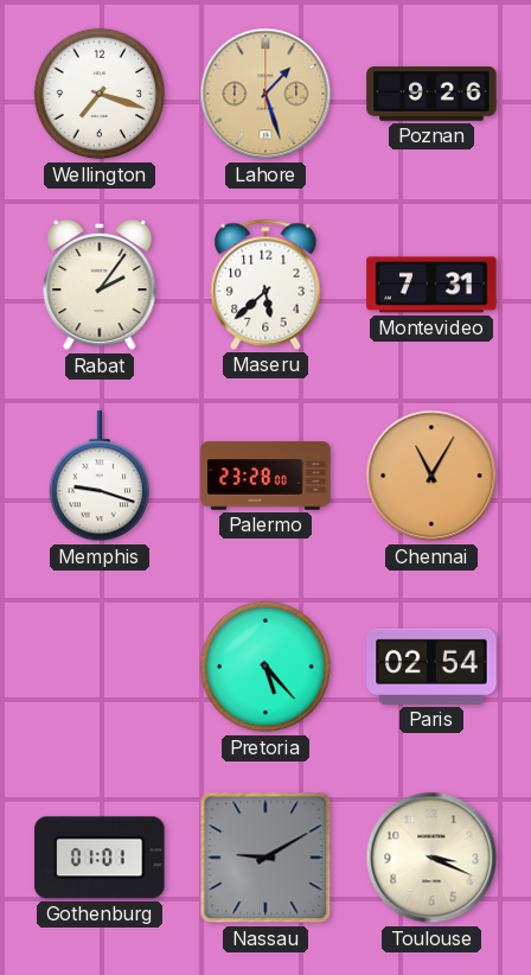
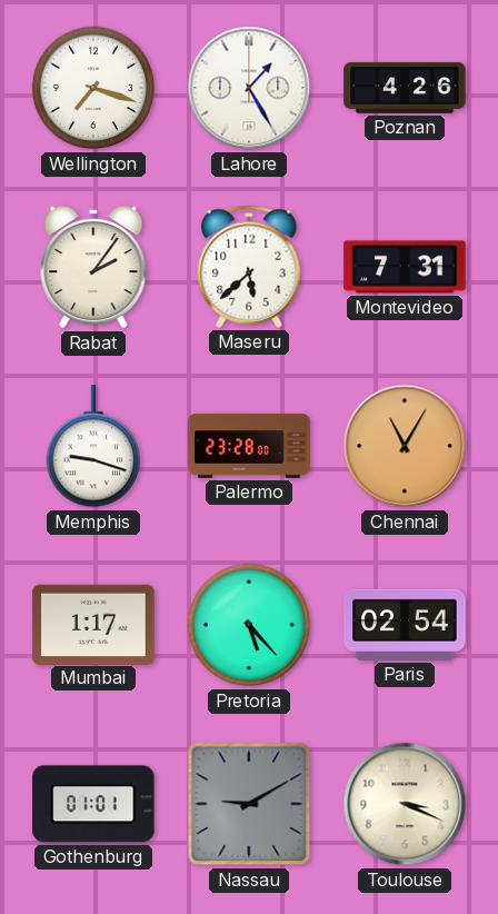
Lahore: 1:27 -> 1:25 (249, 88)
Lahore dial: champagne -> white (249, 88)
Poznan: 9:26 -> 4:26 (405, 88)
Mumbai: none -> 1:17 (93, 624)
